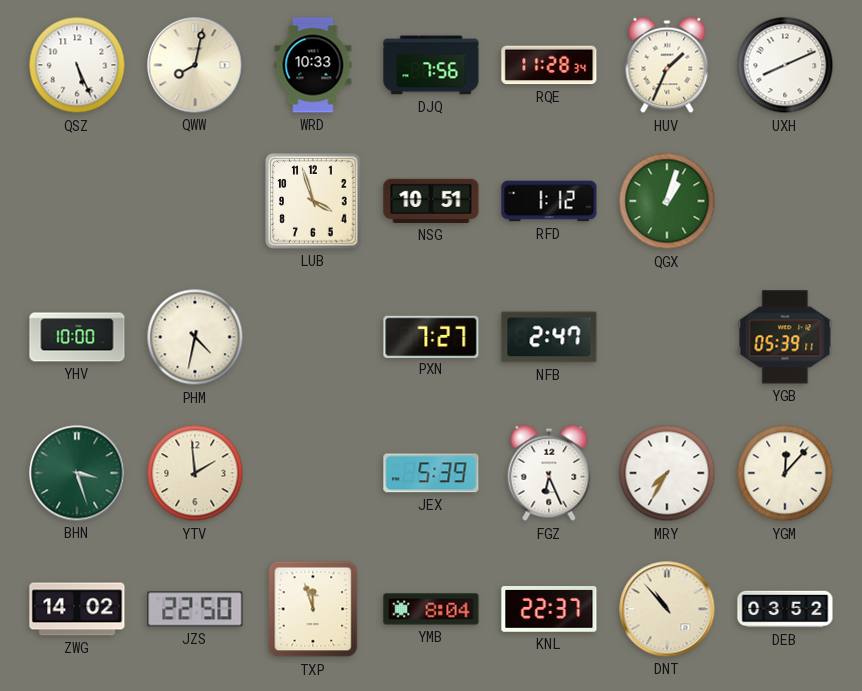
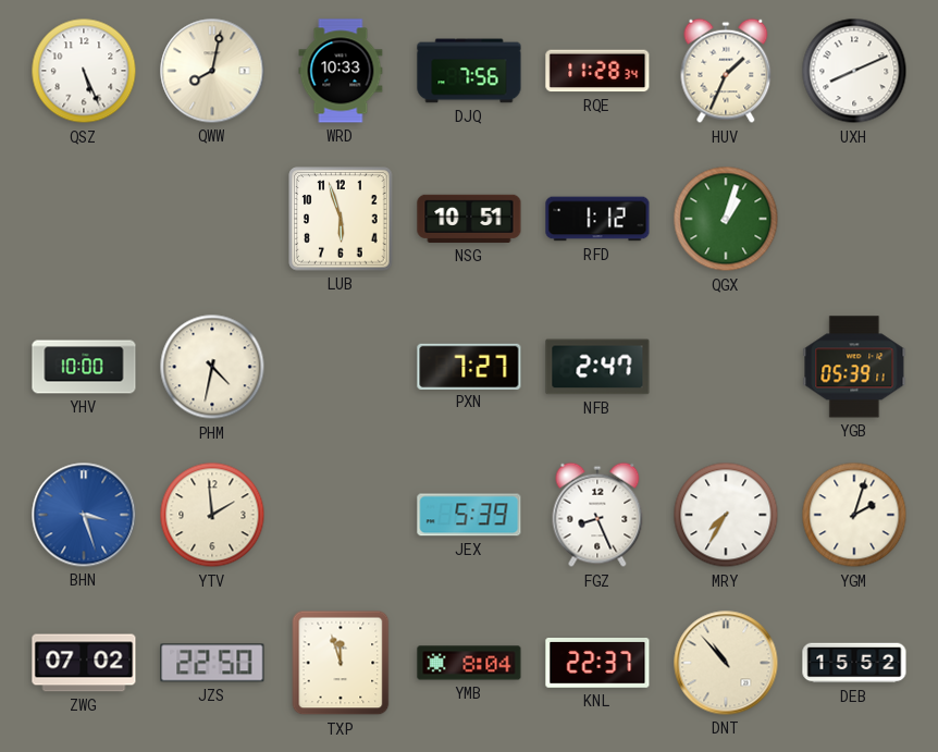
LUB: 3:57 -> 5:57 (341, 219)
BHN dial: green -> blue (84, 515)
FGZ: 6:26 -> 8:26 (597, 515)
YGM: 12:07 -> 2:03 (854, 515)
ZWG: 14:02 -> 07:02 (84, 663)
DEB: 03:52 -> 15:52 (854, 663)
